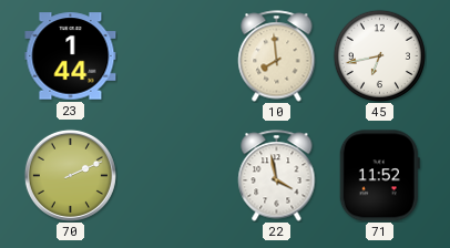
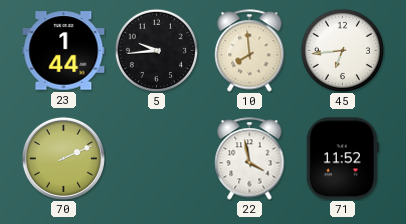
5: none -> 9:44 (156, 50)
45: 6:43 -> 6:44 (342, 50)
